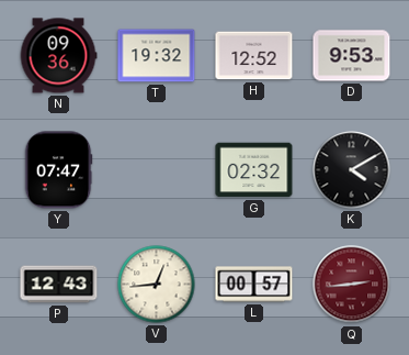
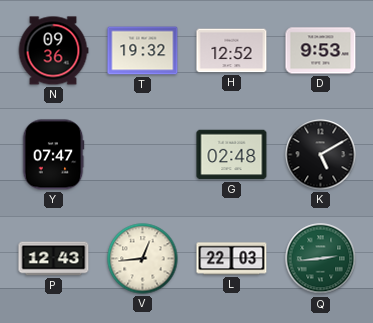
G: 02:32 -> 02:48 (232, 155)
K: 4:10 -> 5:10 (321, 155)
L: 00:57 -> 22:03 (232, 259)
Q dial: burgundy -> green (321, 259)
